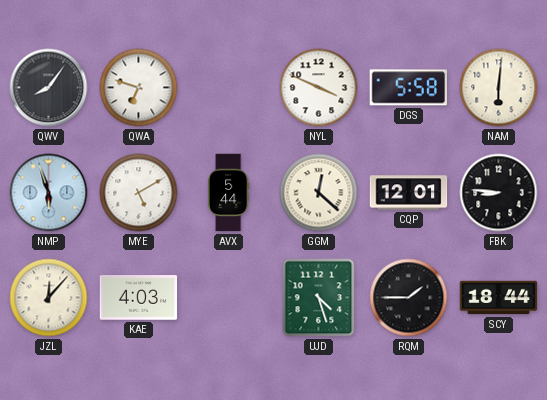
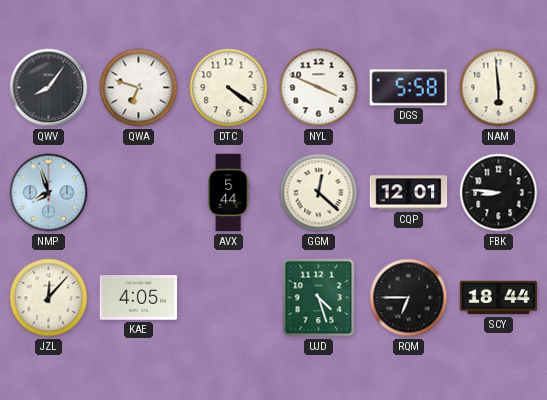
DTC: none -> 4:21 (229, 88)
NAM: 6:01 -> 5:59 (499, 88)
NMP: 5:57 -> 7:57 (49, 193)
MYE: 5:10 -> none (139, 193)
KAE: 4:03 -> 4:05 (139, 298)
RQM: 1:45 -> 6:45 (409, 298)
